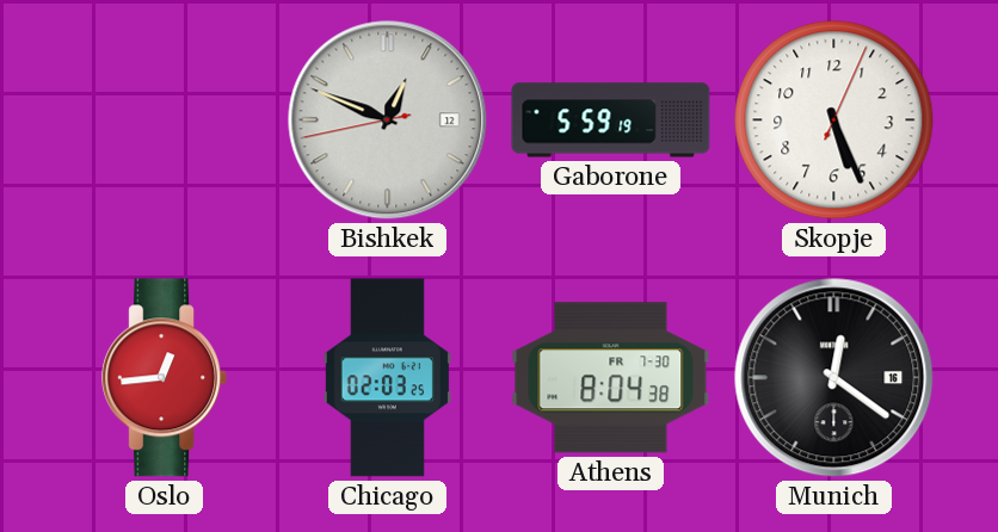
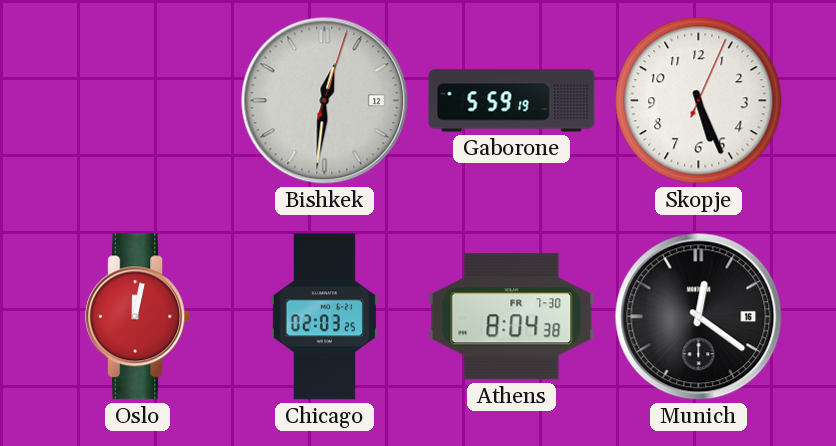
Bishkek: 12:48 -> 12:31 (325, 101)
Oslo: 12:44 -> 12:02 (138, 317)
